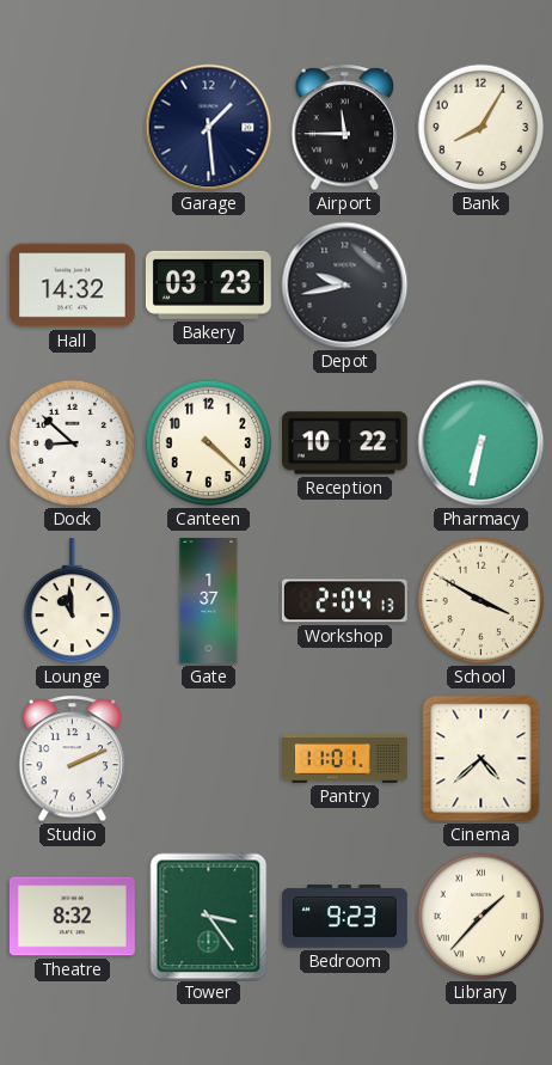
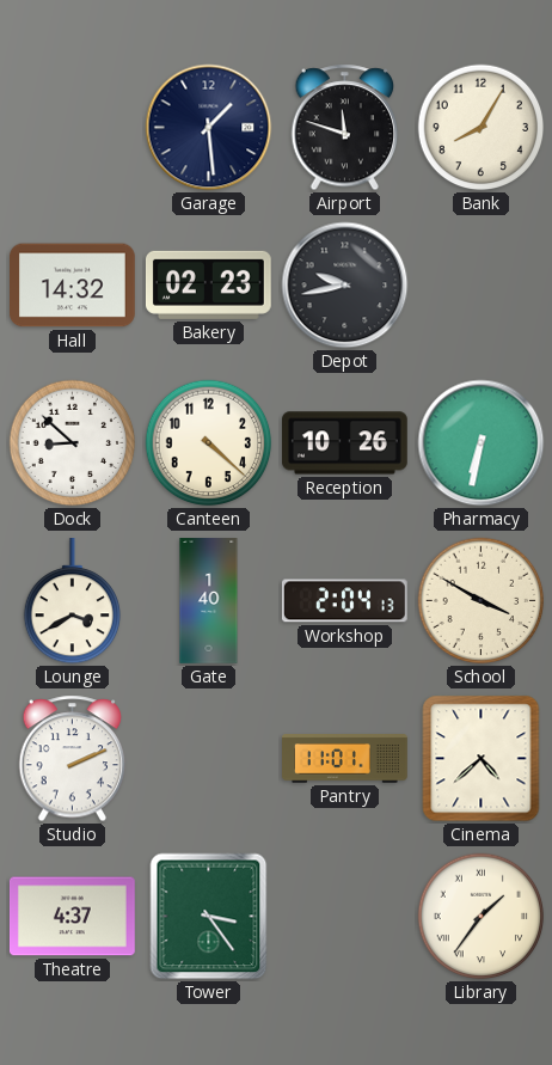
Airport: 11:45 -> 11:48 (345, 128)
Bakery: 03:23 -> 02:23 (208, 284)
Reception: 10:22 -> 10:26 (345, 443)
Lounge: 10:59 -> 3:40 (72, 601)
Gate: 1:37 -> 1:40 (209, 601)
Theatre: 8:32 -> 4:37 (73, 917)
Bedroom: 9:23 -> none (345, 917)
Library: 1:37 -> 1:36 (482, 917)
